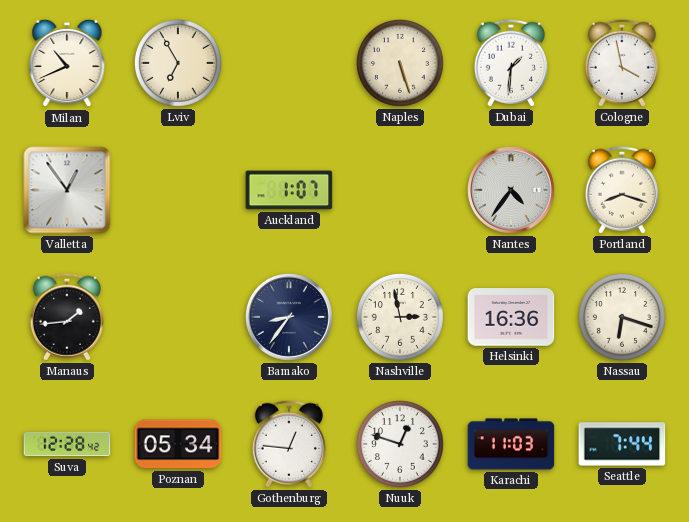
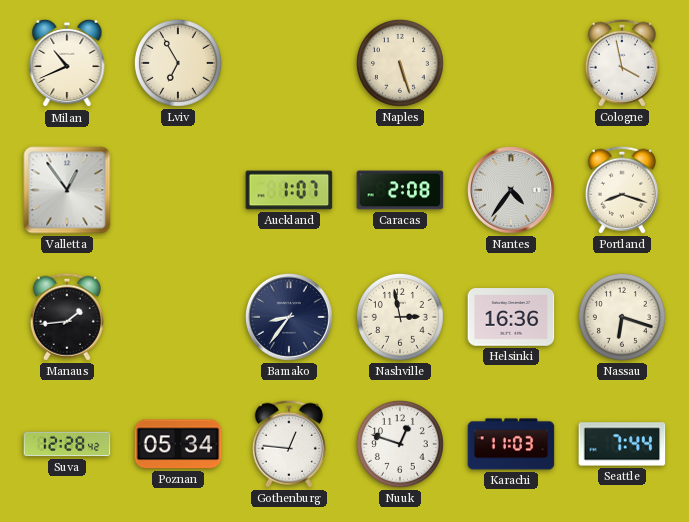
Dubai: 1:31 -> none (511, 63)
Caracas: none -> 2:08 (400, 190)
